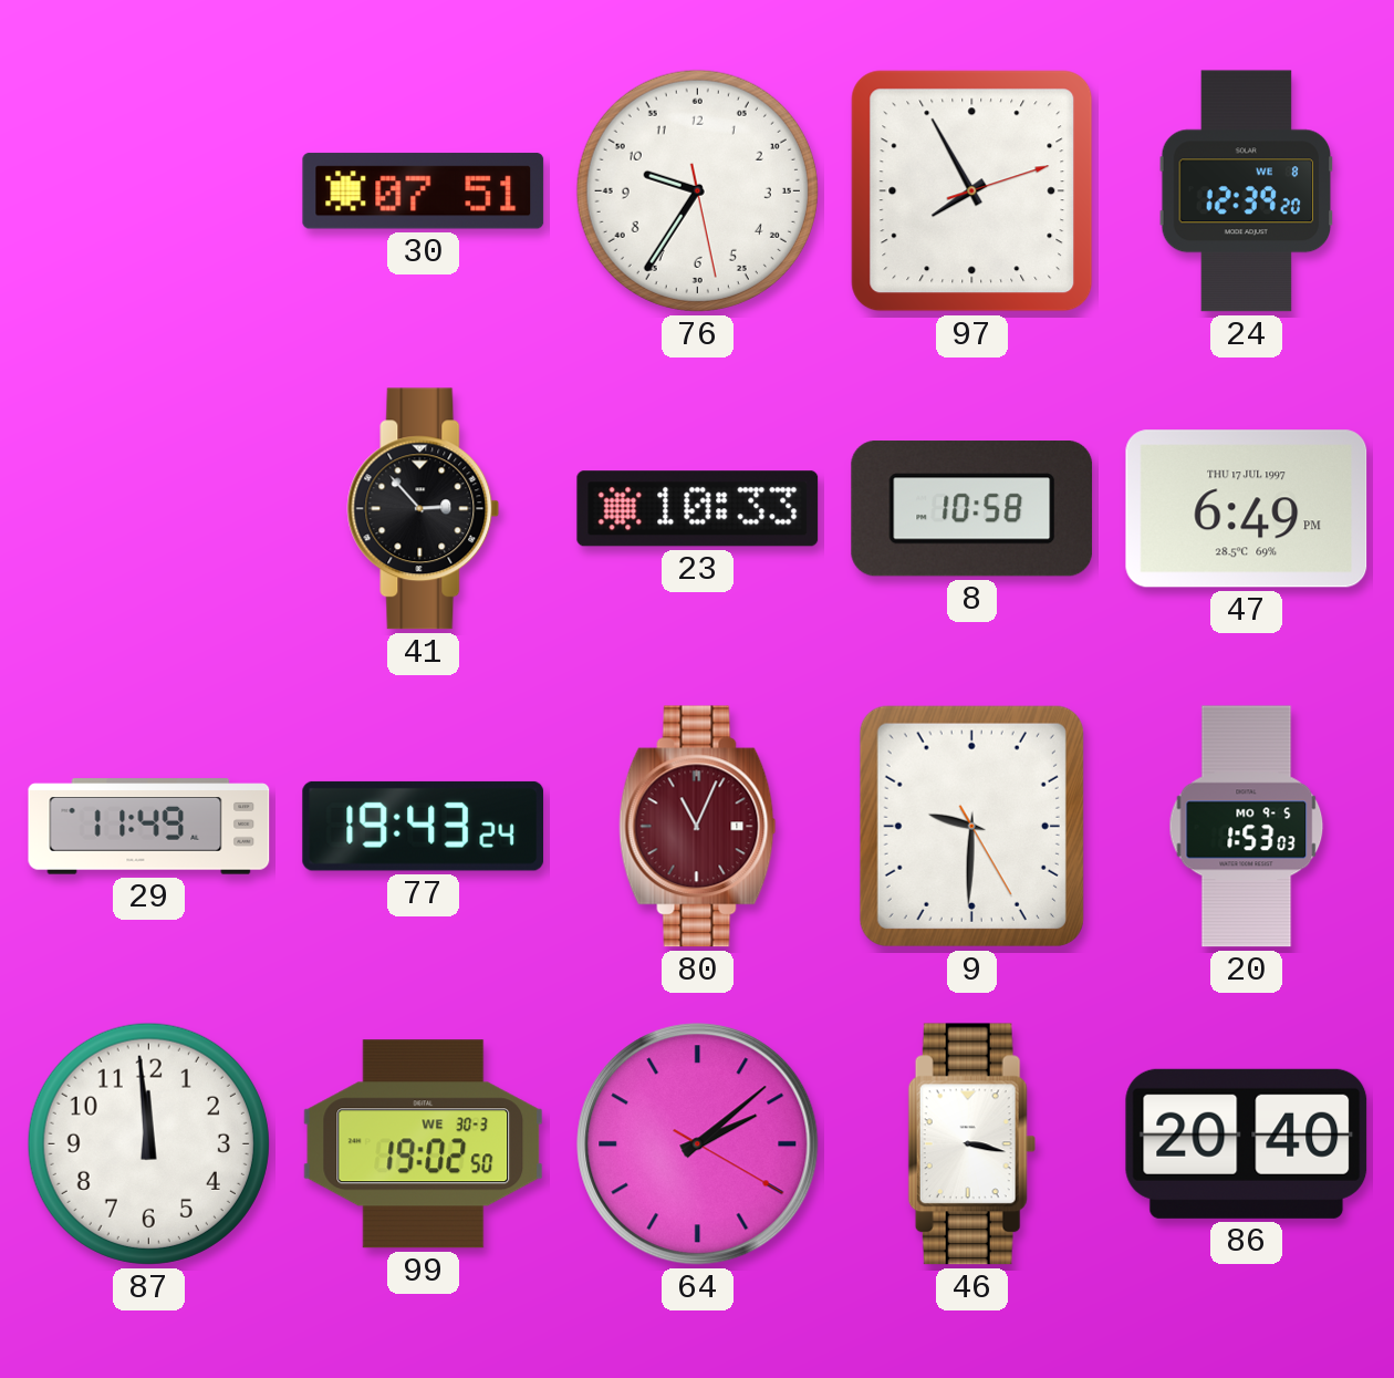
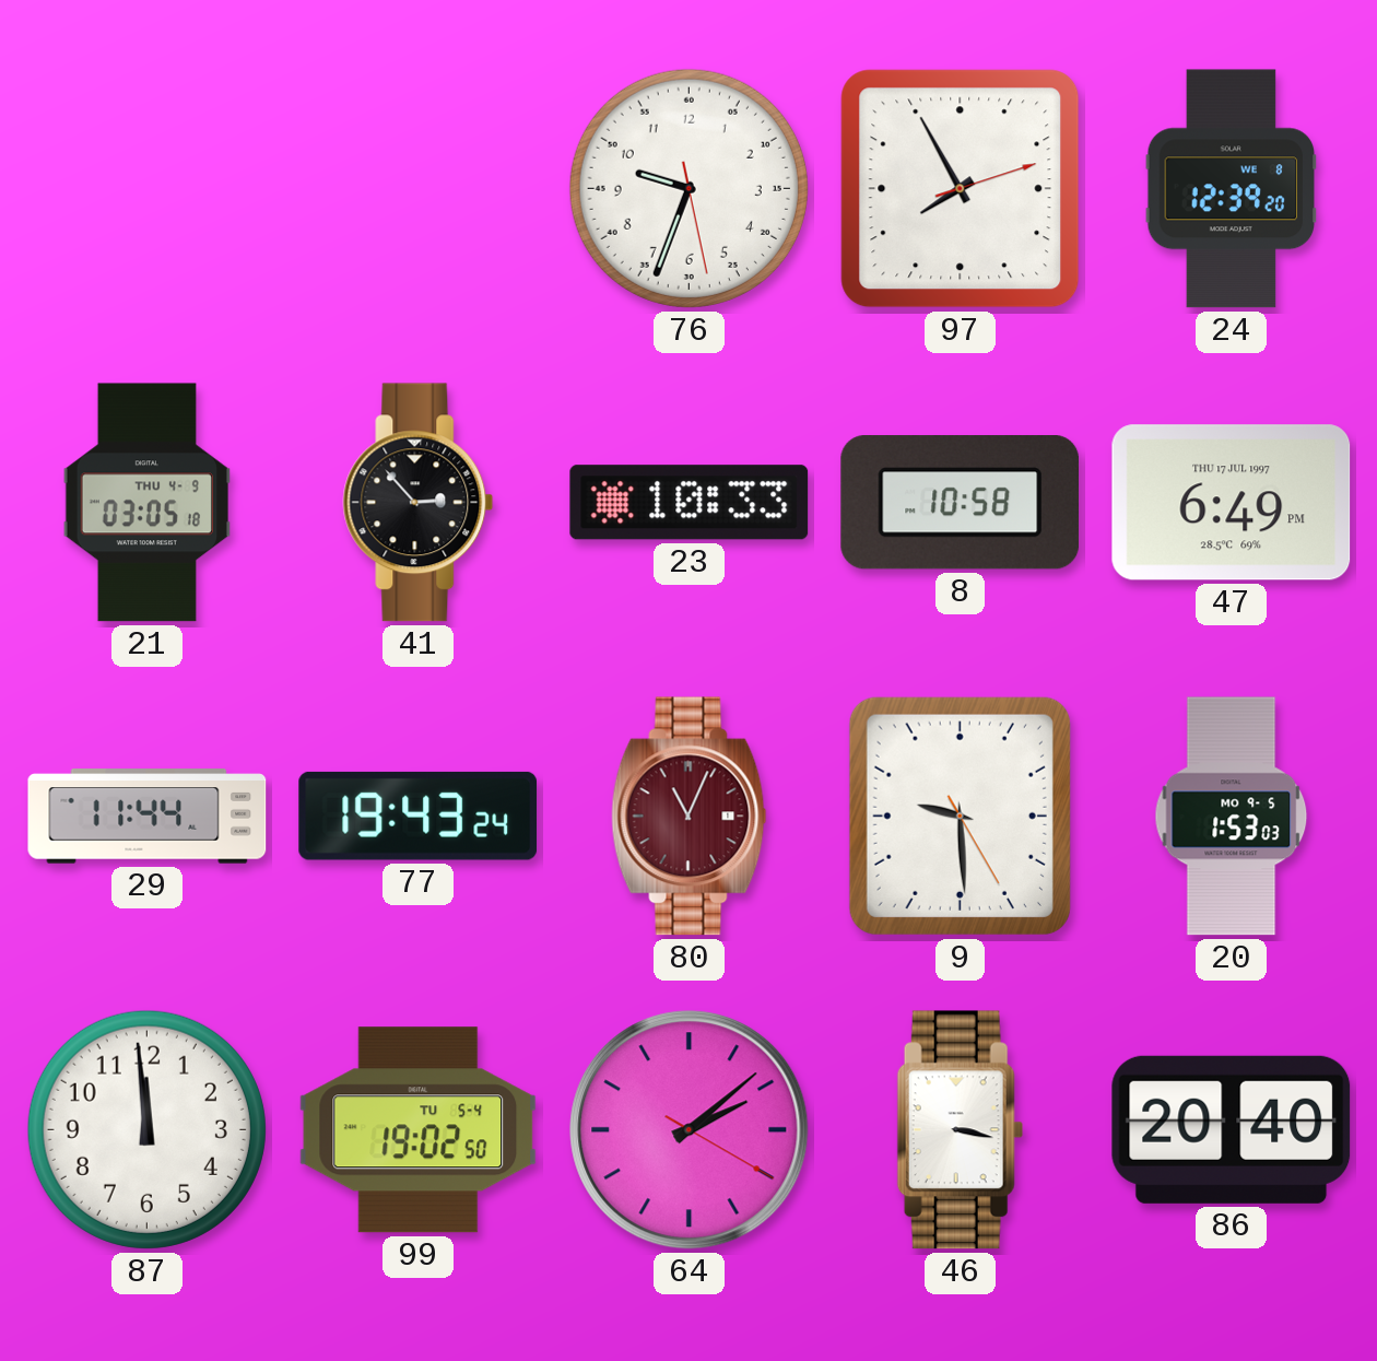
30: 07:51 -> none (424, 191)
76: 9:35 -> 9:33 (688, 188)
21: none -> 03:05 (146, 503)
29: 11:49 -> 11:44 (148, 817)
9: 9:30 -> 9:29 (960, 816)
99 date: WE 30-3 -> TU 5-4 (419, 1130)
